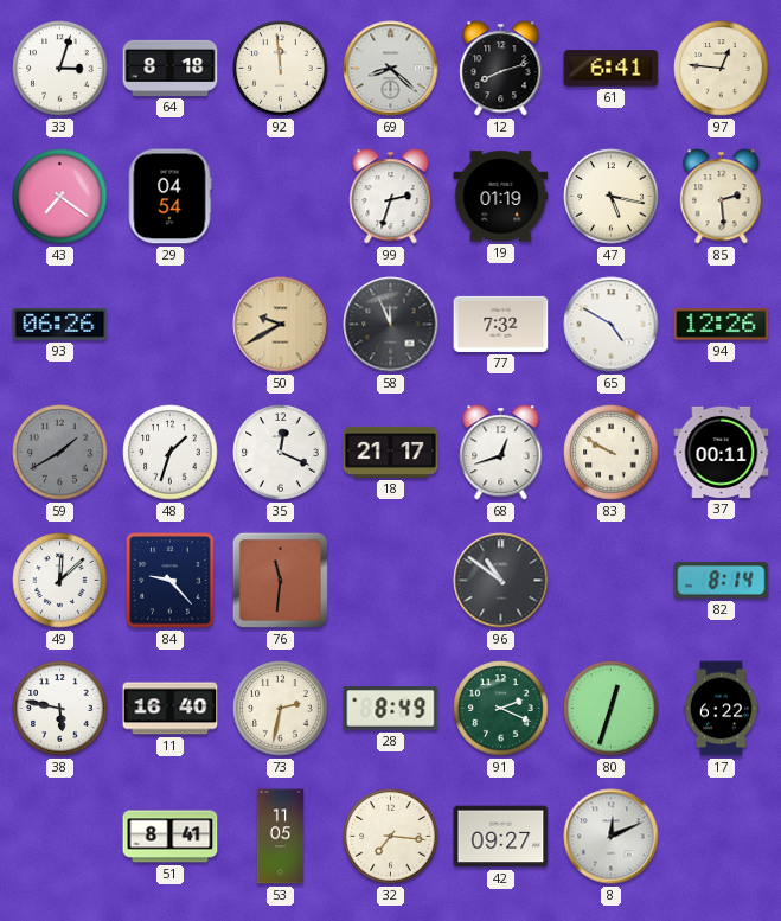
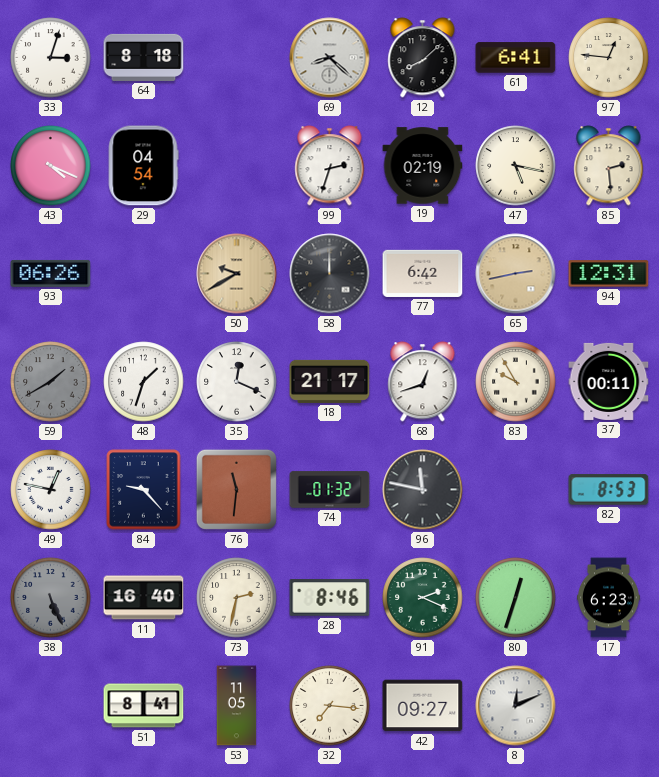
92: 11:59 -> none (281, 69)
12: 8:12 -> 8:08 (423, 58)
43: 7:21 -> 4:19 (51, 166)
19: 01:19 -> 02:19 (423, 166)
58: 11:56 -> 12:00 (330, 274)
77: 7:32 -> 6:42 (423, 273)
65: 4:50 -> 2:43 (516, 274)
65 dial: white -> champagne (516, 274)
94: 12:26 -> 12:31 (609, 274)
83: 9:50 -> 9:55 (516, 382)
49: 12:08 -> 12:47 (51, 490)
74: none -> 01:32 (330, 490)
96: 10:51 -> 11:47 (423, 490)
82: 8:14 -> 8:53 (609, 490)
38: 5:47 -> 5:26 (51, 598)
38 dial: white -> grey (51, 598)
28: 8:49 -> 8:46 (330, 598)
17: 6:22 -> 6:23 (608, 598)
